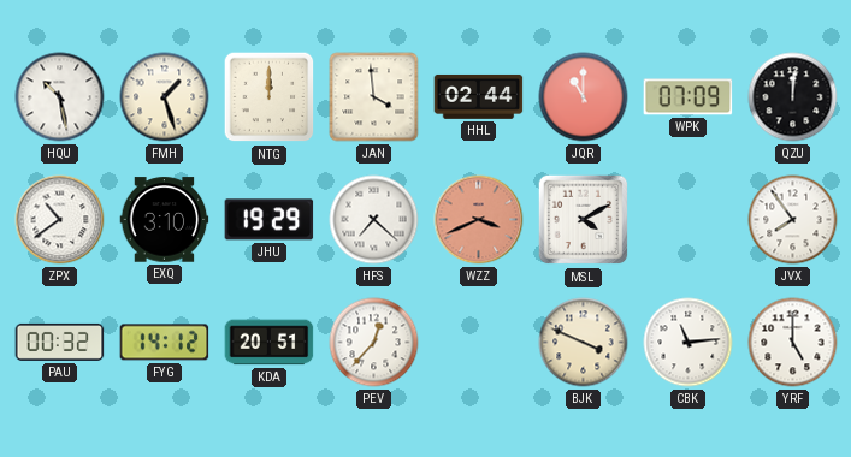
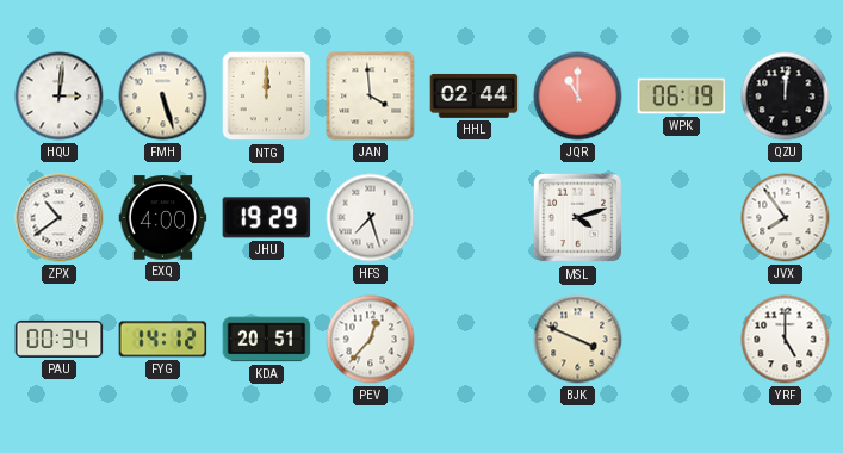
HQU: 10:28 -> 3:01 (60, 97)
FMH: 1:27 -> 5:27 (163, 97)
WPK: 07:09 -> 06:19 (682, 97)
EXQ: 3:10 -> 4:00 (163, 218)
HFS: 7:22 -> 7:27 (371, 218)
WZZ: 3:41 -> none (479, 220)
MSL: 4:10 -> 4:12 (578, 218)
PAU: 00:32 -> 00:34 (60, 339)
CBK: 11:14 -> none (689, 343)
